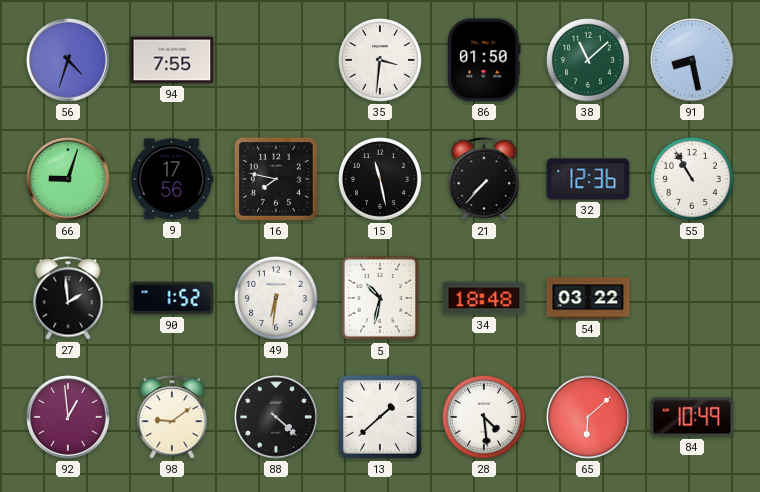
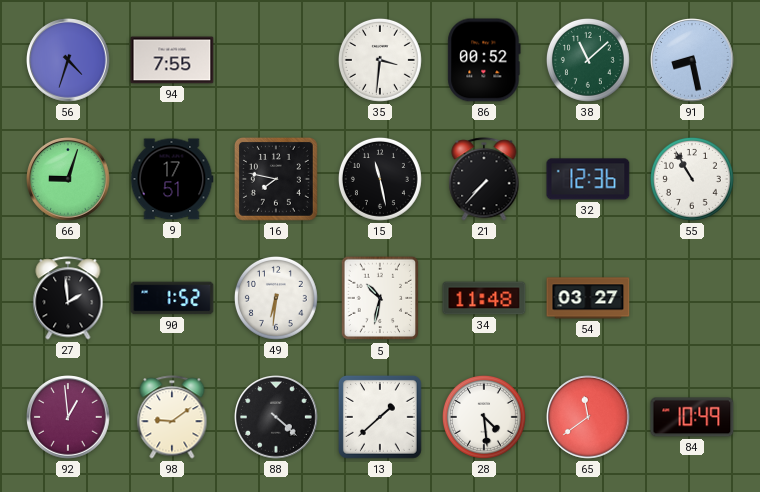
86: 01:50 -> 00:52 (484, 60)
9: 17:56 -> 17:51 (172, 179)
34: 18:48 -> 11:48 (484, 298)
54: 03:22 -> 03:27 (588, 298)
65: 6:08 -> 11:39 (588, 417)
